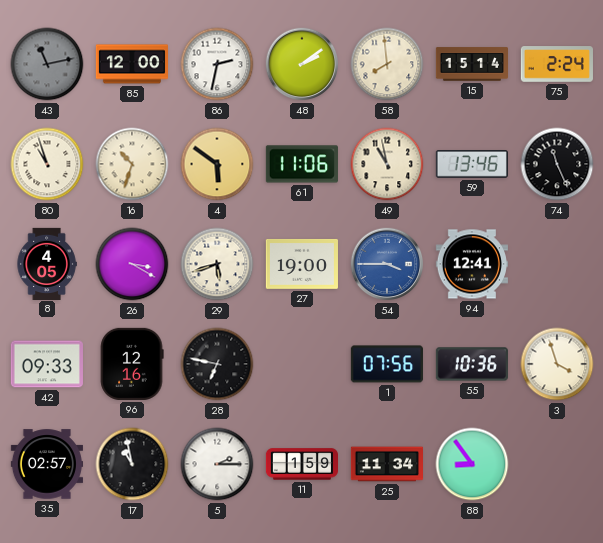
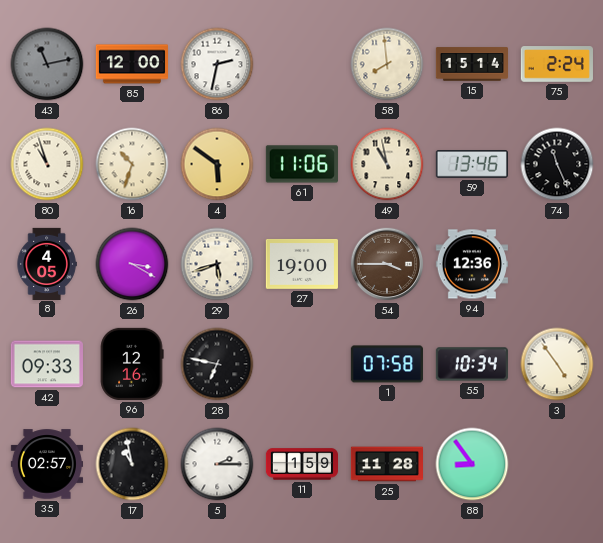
48: 2:09 -> none (302, 64)
54 dial: blue -> brown (387, 264)
94: 12:41 -> 12:36 (472, 264)
1: 07:56 -> 07:58 (387, 364)
55: 10:36 -> 10:34 (472, 364)
3: 3:57 -> 4:54 (557, 364)
25: 11:34 -> 11:28 (386, 464)
